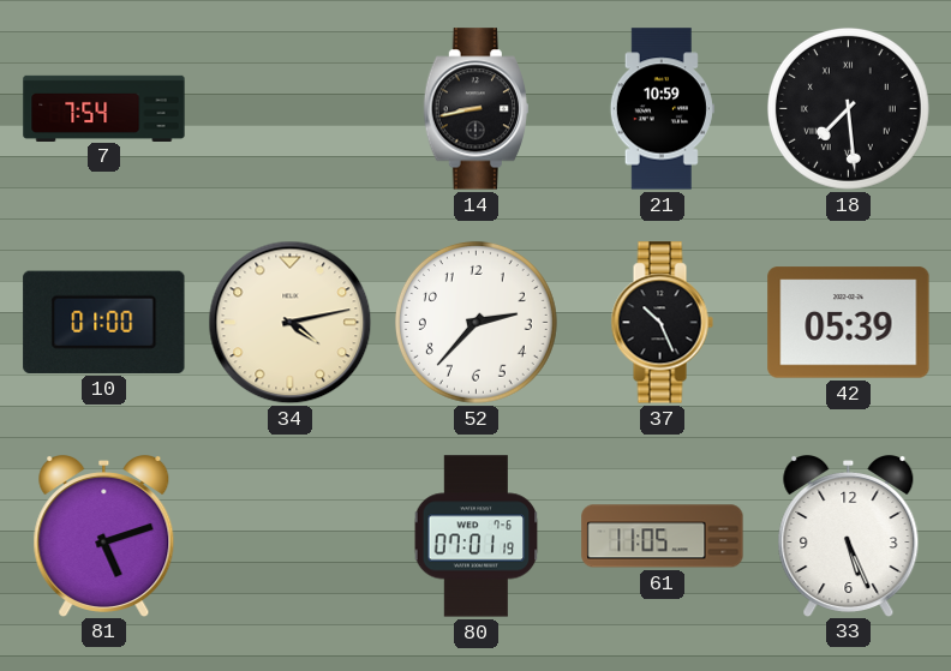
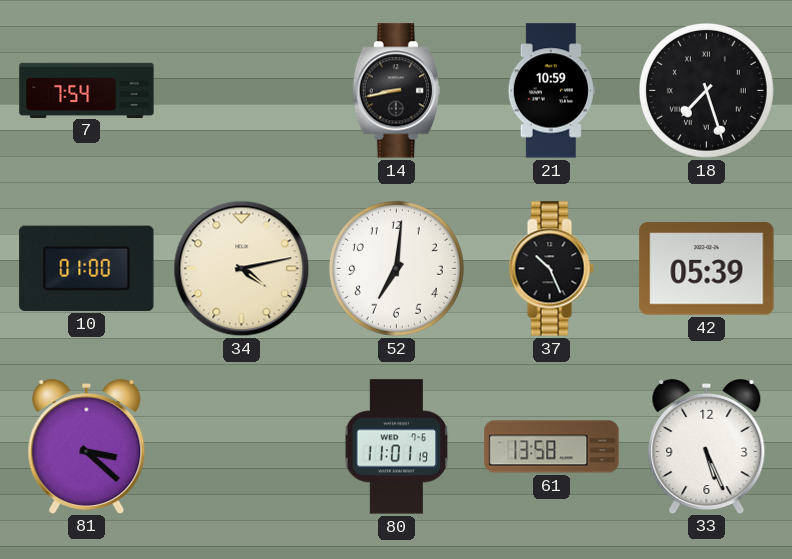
18: 7:29 -> 7:27 (706, 90)
52: 2:37 -> 7:01 (396, 268)
81: 5:12 -> 3:22 (87, 447)
80: 07:01 -> 11:01 (397, 447)
61: 11:05 -> 13:58 (552, 447)
